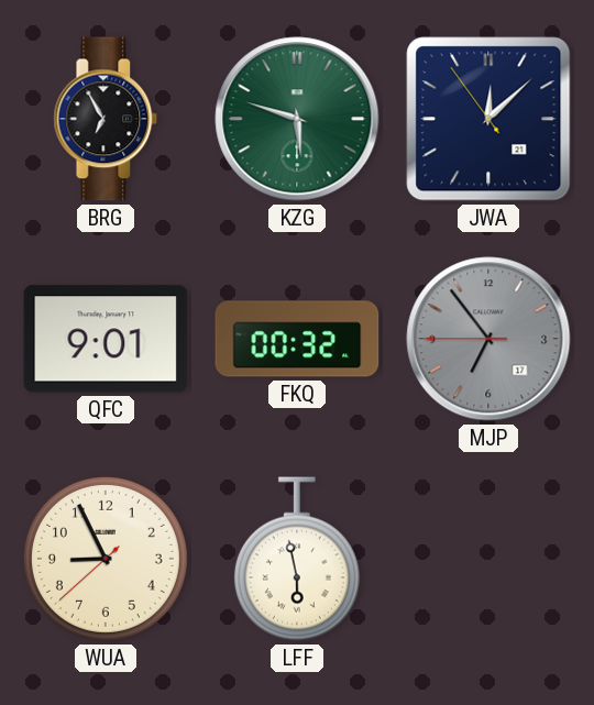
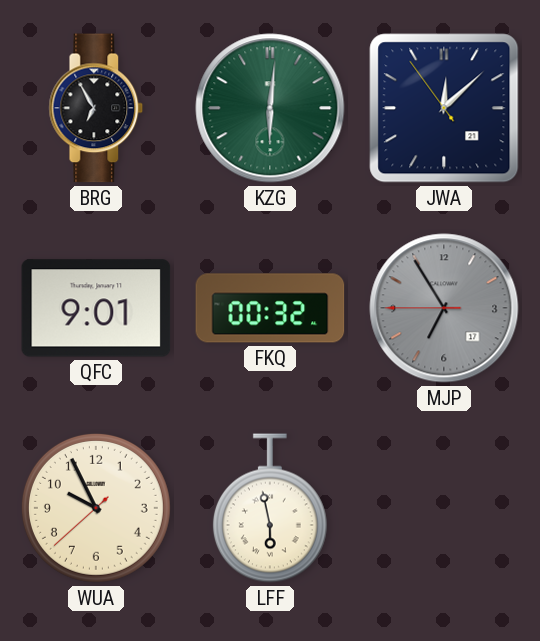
KZG: 5:48 -> 6:01 (270, 108)
MJP: 6:53 -> 6:54 (444, 308)
WUA: 8:55 -> 9:55 (96, 508)
